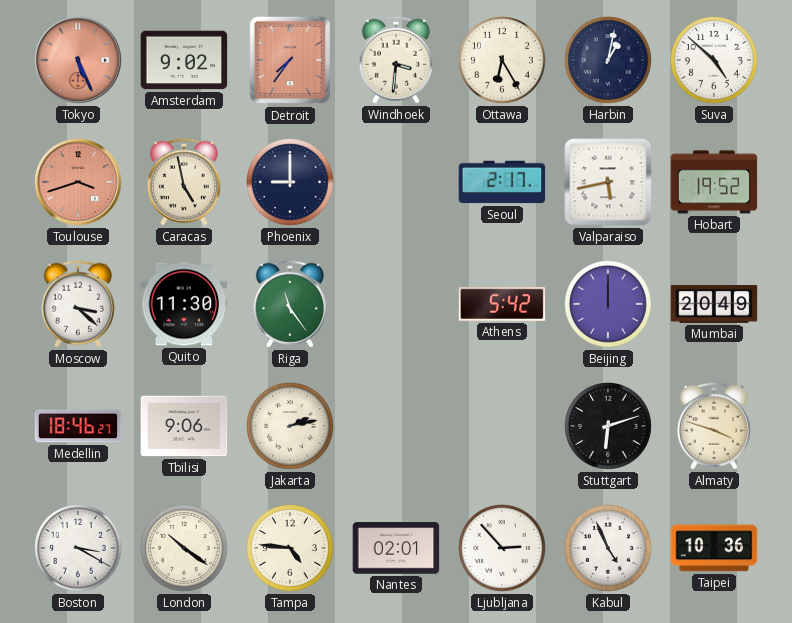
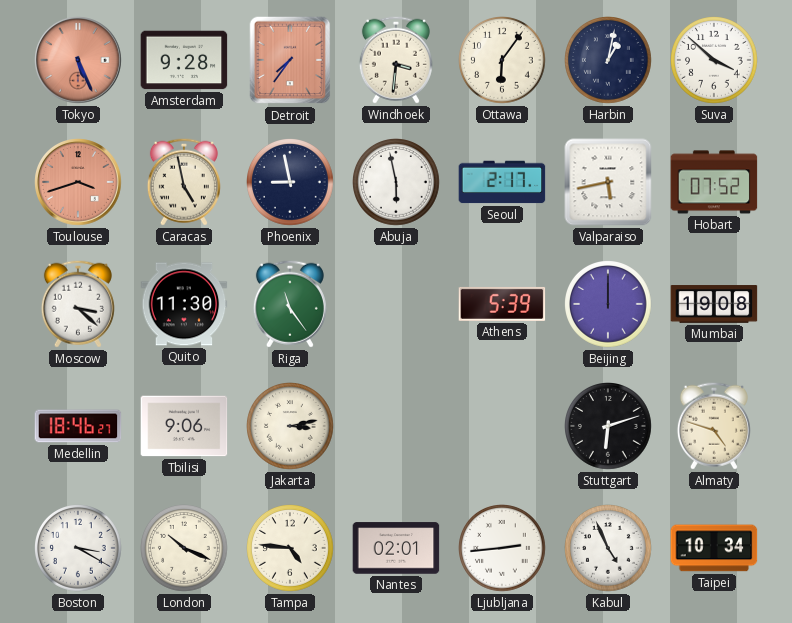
Amsterdam: 9:02 -> 9:28 (184, 60)
Ottawa: 6:25 -> 6:06 (503, 61)
Suva: 4:52 -> 3:52 (715, 61)
Phoenix: 9:00 -> 8:58 (291, 183)
Abuja: none -> 5:58 (397, 183)
Hobart: 19:52 -> 07:52 (714, 182)
Athens: 5:42 -> 5:39 (502, 304)
Mumbai: 20:49 -> 19:08 (714, 304)
Jakarta: 2:13 -> 3:13 (291, 427)
Almaty: 3:48 -> 4:48 (714, 426)
London: 10:21 -> 10:19 (185, 549)
Ljubljana: 2:53 -> 2:44 (503, 549)
Taipei: 10:36 -> 10:34 (714, 548)
